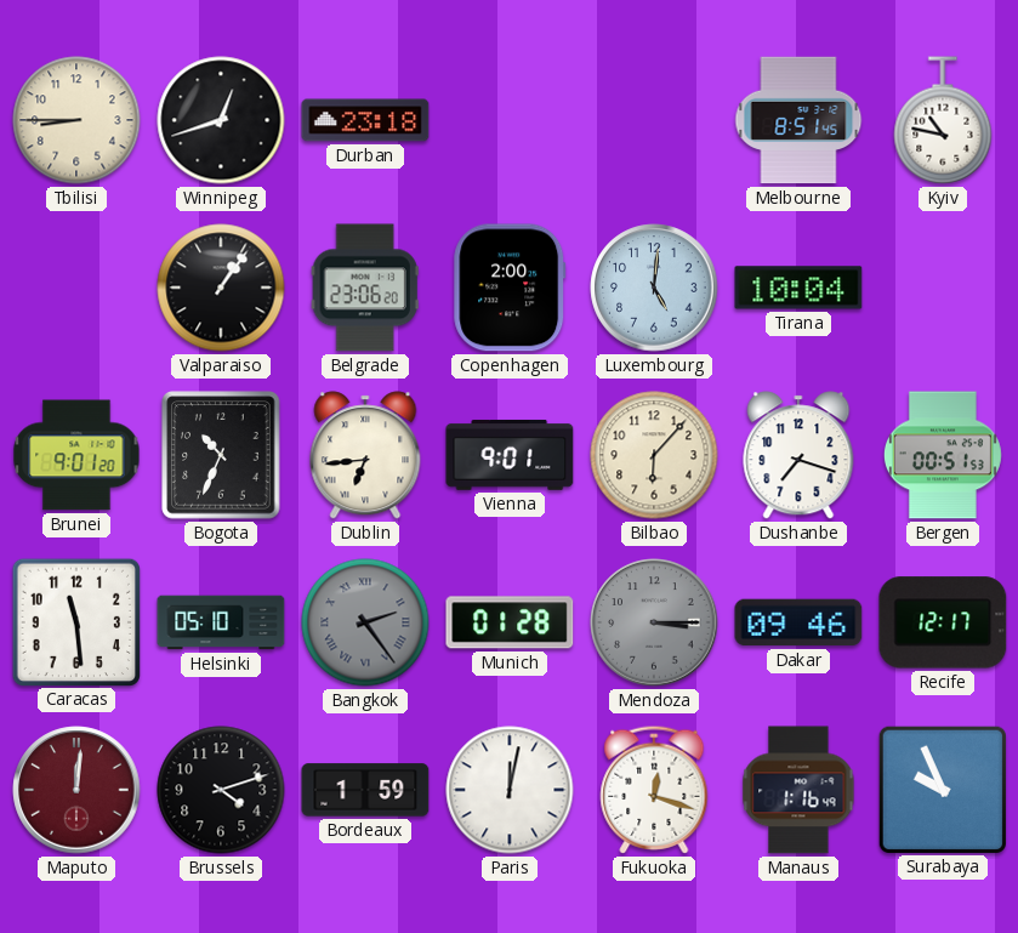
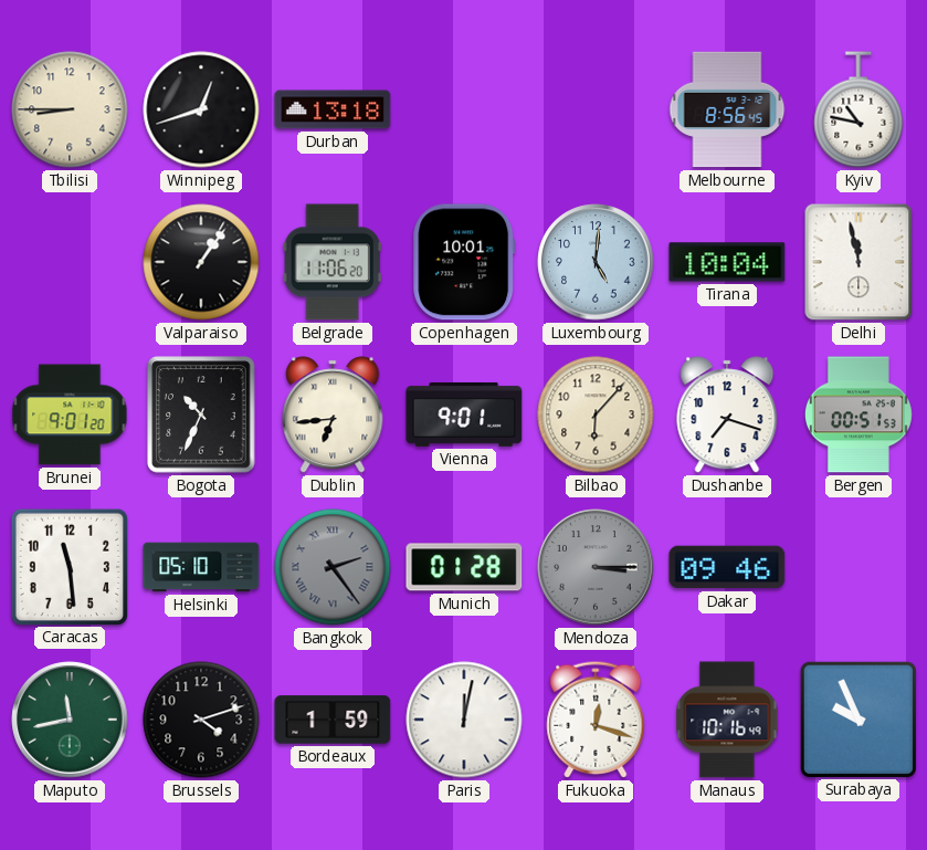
Durban: 23:18 -> 13:18 (333, 109)
Melbourne: 8:51 -> 8:56 (727, 109)
Belgrade: 23:06 -> 11:06 (333, 262)
Copenhagen: 2:00 -> 10:01 (464, 262)
Delhi: none -> 11:58 (858, 262)
Recife: 12:17 -> none (943, 622)
Maputo: 12:01 -> 11:43 (70, 720)
Maputo dial: burgundy -> green (70, 720)
Manaus: 1:16 -> 10:16 (727, 720)
